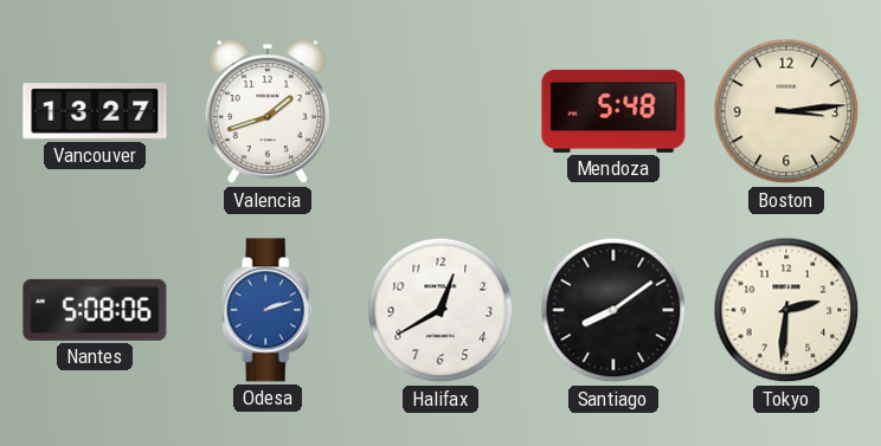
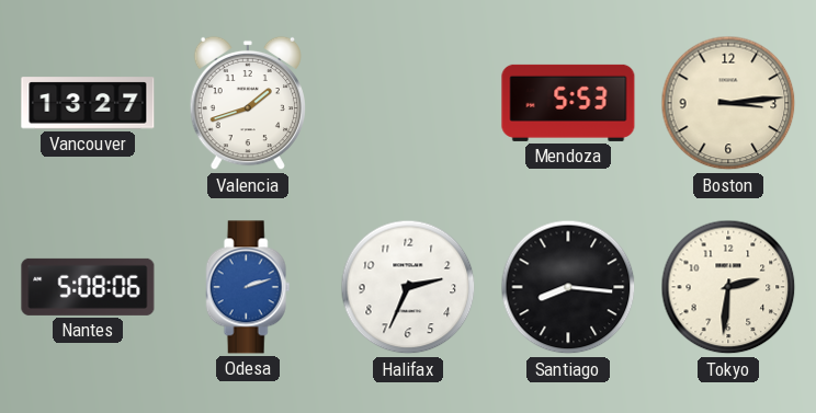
Mendoza: 5:48 -> 5:53 (568, 103)
Halifax: 12:40 -> 2:34 (408, 287)
Santiago: 8:09 -> 8:16 (568, 287)
